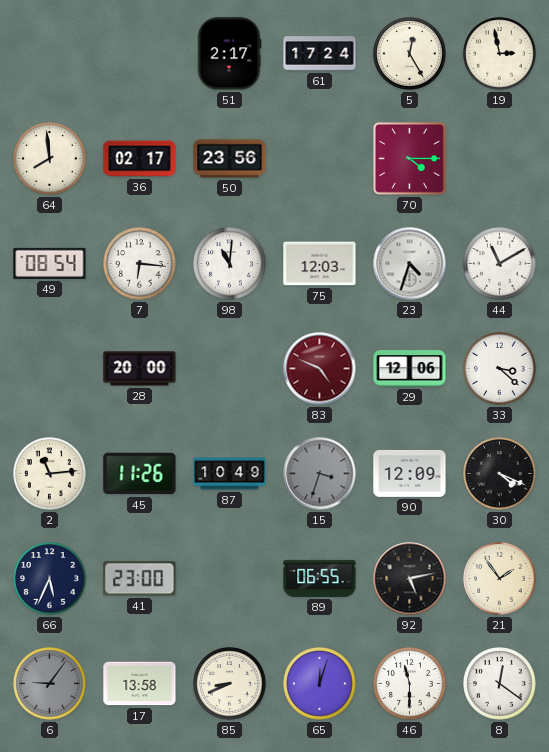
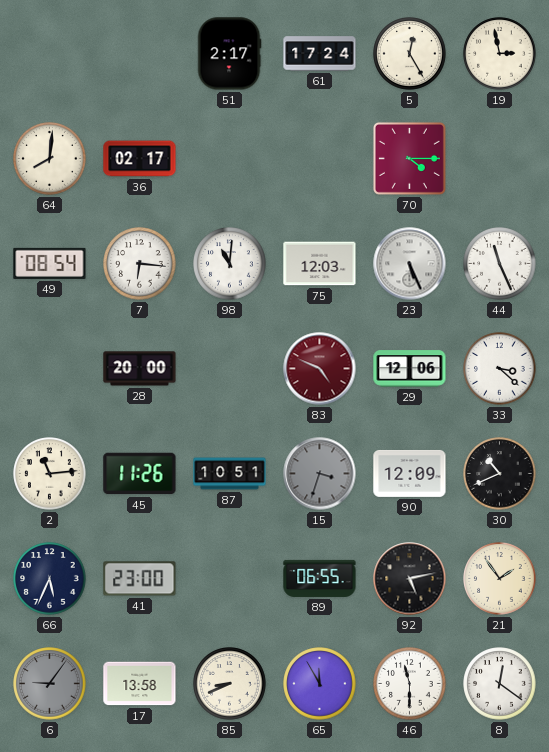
64: 7:59 -> 8:01 (50, 159)
50: 23:56 -> none (230, 159)
23: 4:33 -> 5:26 (410, 264)
44: 11:10 -> 11:26 (500, 264)
87: 10:49 -> 10:51 (230, 474)
30: 4:19 -> 10:41 (500, 474)
65: 12:03 -> 11:55 (320, 684)
